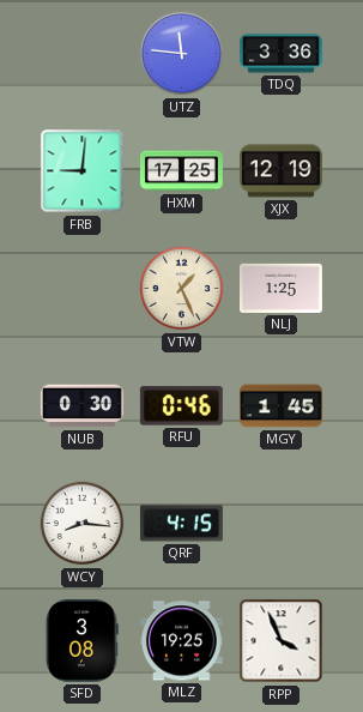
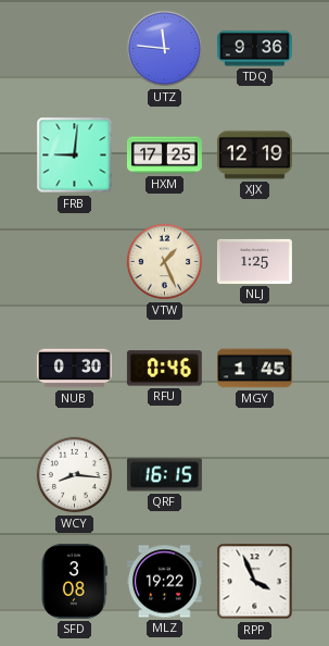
TDQ: 3:36 -> 9:36 (254, 49)
QRF: 4:15 -> 16:15 (164, 475)
MLZ: 19:25 -> 19:22 (164, 582)
